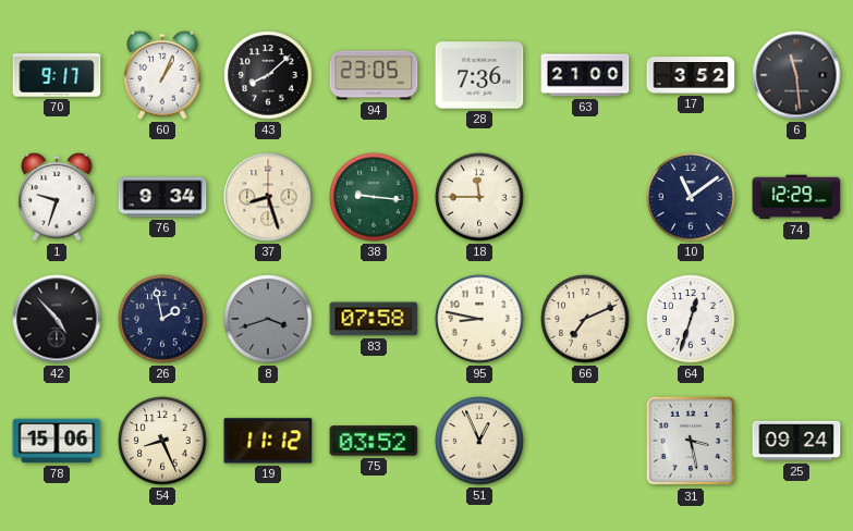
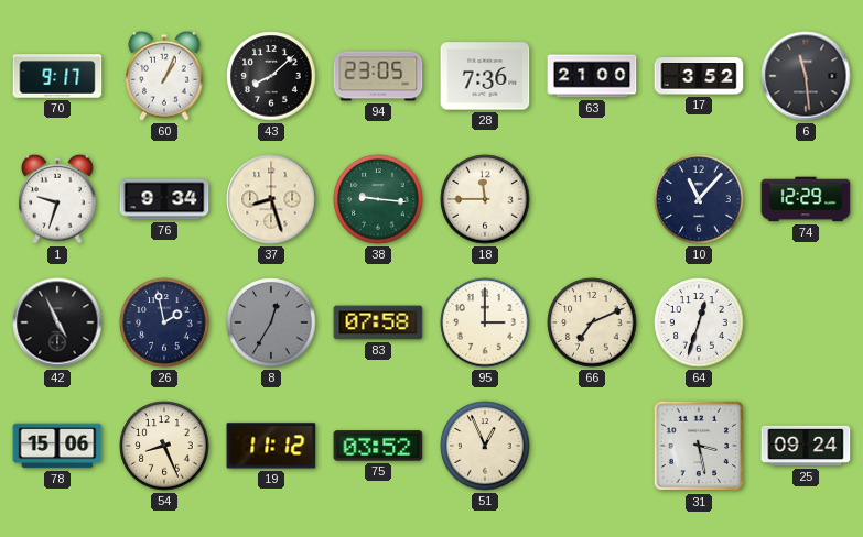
10: 11:09 -> 11:07 (699, 199)
42: 4:53 -> 4:56 (57, 322)
8: 3:42 -> 12:35 (271, 322)
95: 8:47 -> 3:00 (485, 322)
